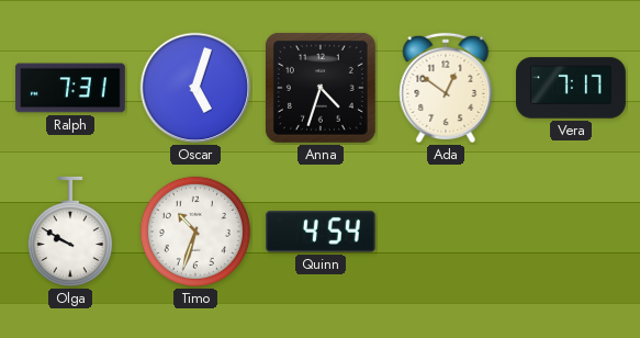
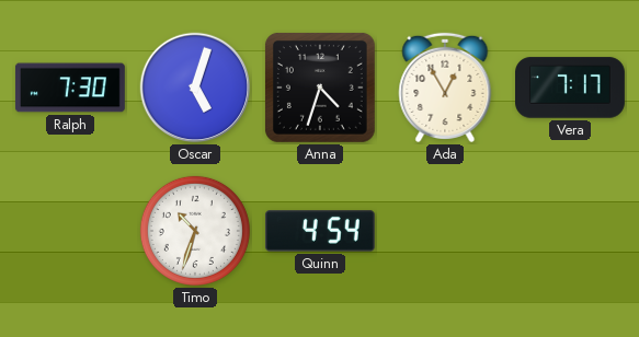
Ralph: 7:31 -> 7:30 (70, 88)
Ada: 12:51 -> 12:55 (445, 88)
Olga: 9:50 -> none (70, 232)
